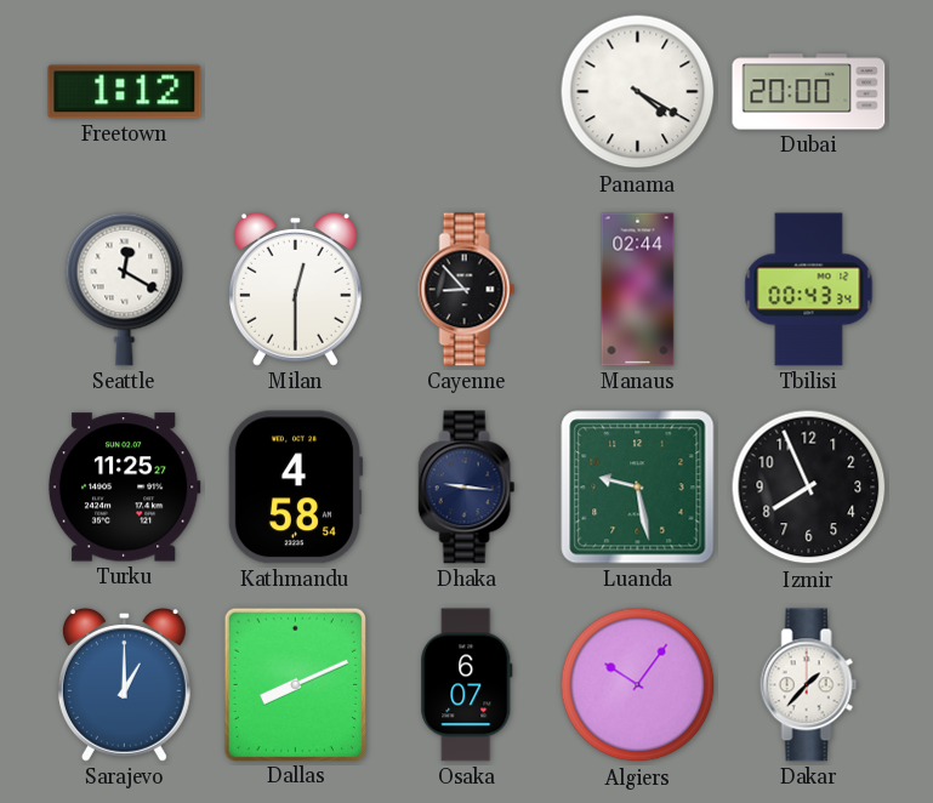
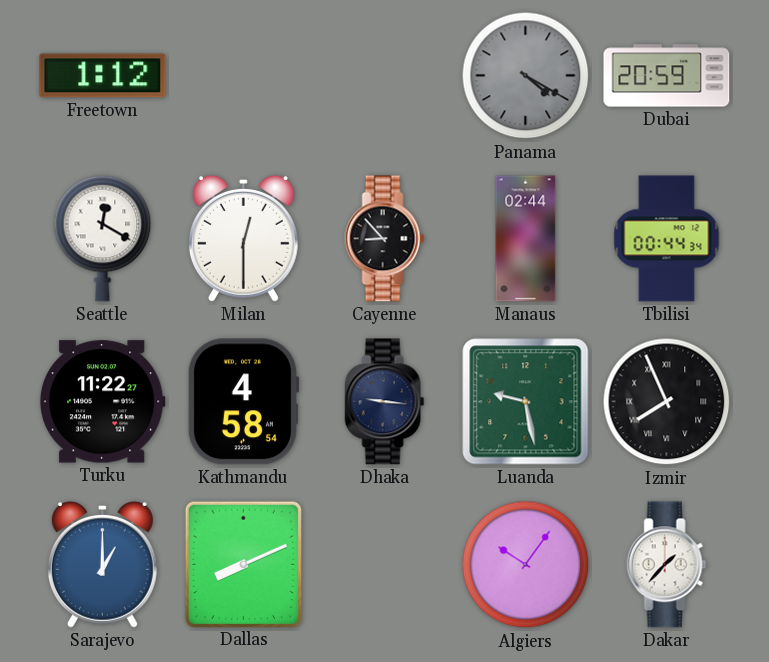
Panama dial: white -> grey (526, 76)
Dubai: 20:00 -> 20:59 (667, 76)
Tbilisi: 00:43 -> 00:44 (667, 239)
Turku: 11:25 -> 11:22 (102, 402)
Izmir numerals: Arabic -> Roman (667, 402)
Osaka: 6:07 -> none (467, 685)
